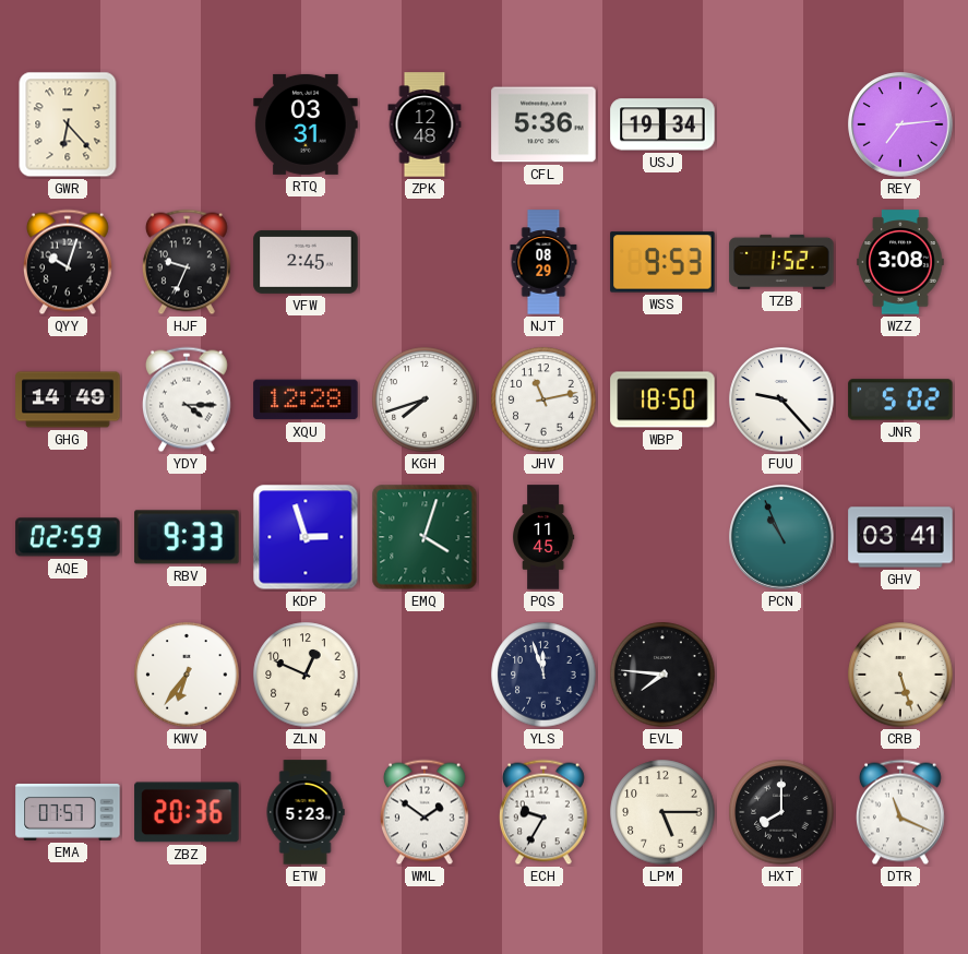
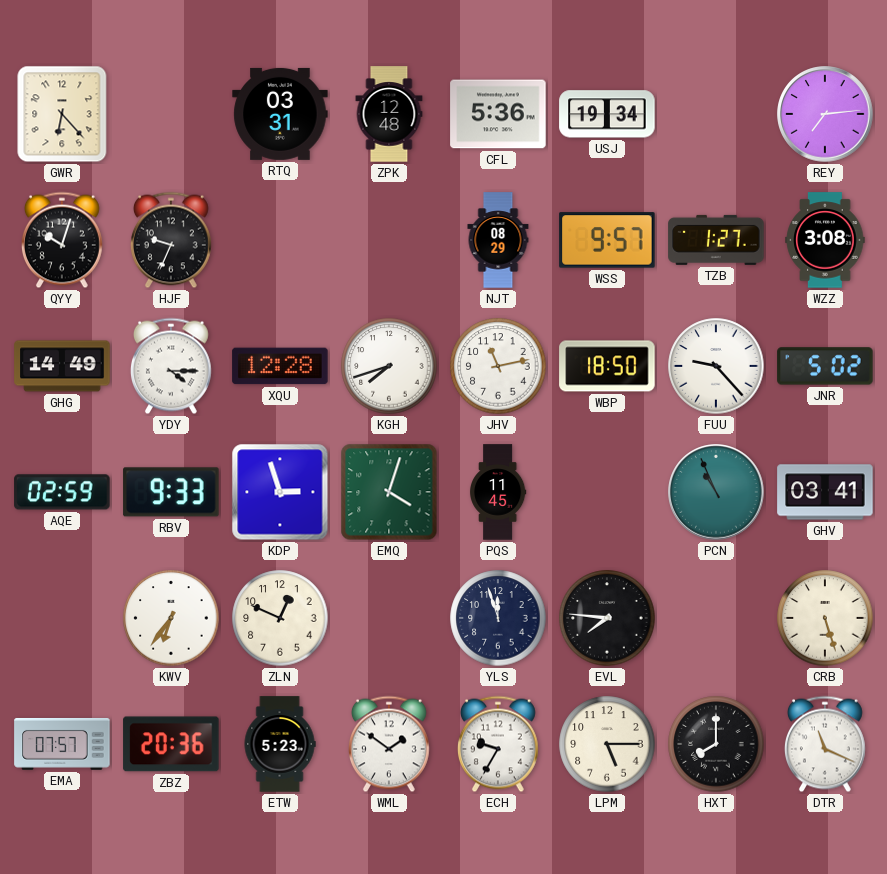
VFW: 2:45 -> none (306, 262)
WSS: 9:53 -> 9:57 (607, 240)
TZB: 1:52 -> 1:27 (716, 240)
